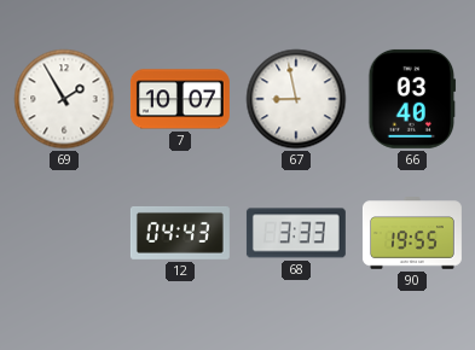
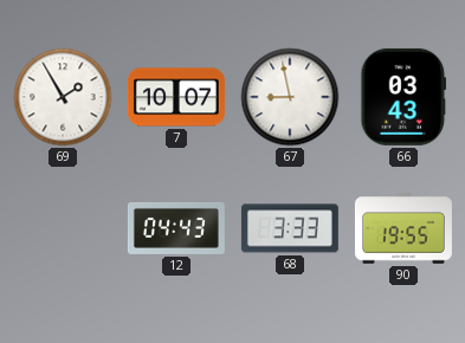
66: 03:40 -> 03:43 (403, 97)
